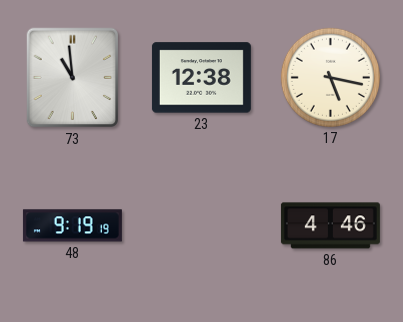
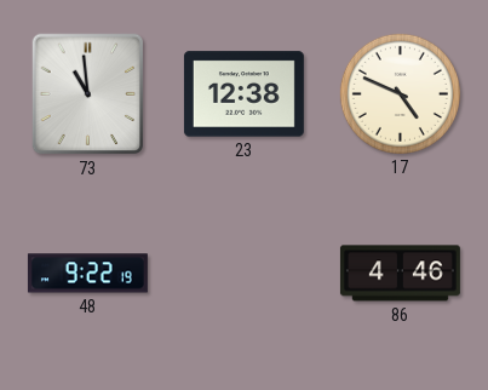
17: 5:17 -> 4:49 (400, 93)
48: 9:19 -> 9:22 (87, 274)
